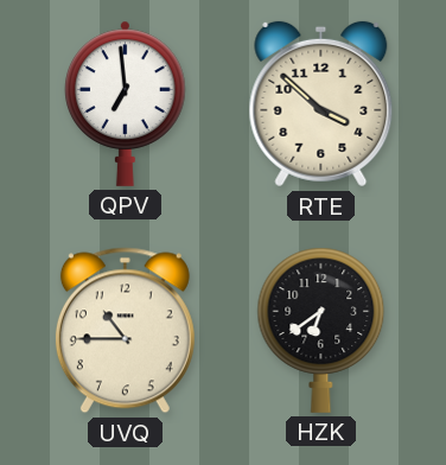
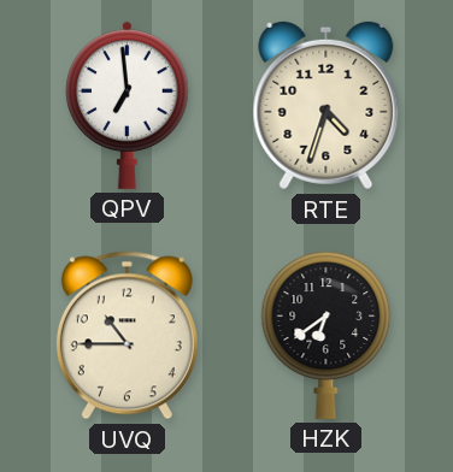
RTE: 3:52 -> 4:33 (326, 106)
